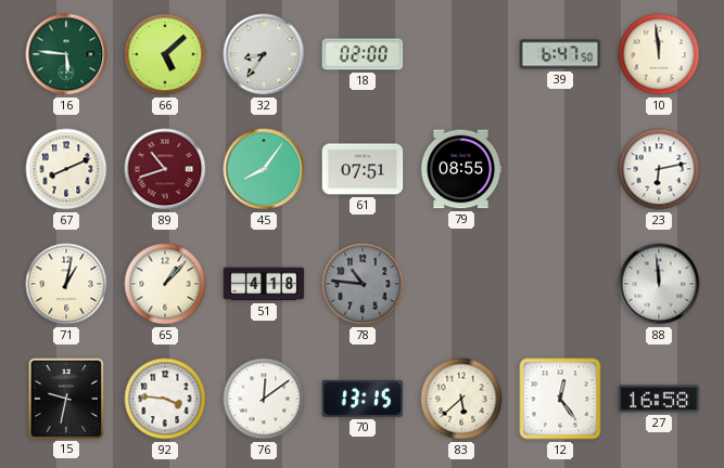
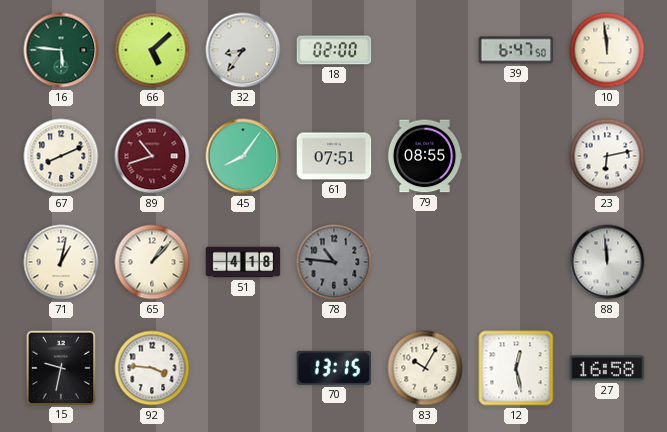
76: 12:09 -> none (264, 399)
83: 5:38 -> 10:05 (425, 368)
12: 12:24 -> 12:28 (516, 368)
